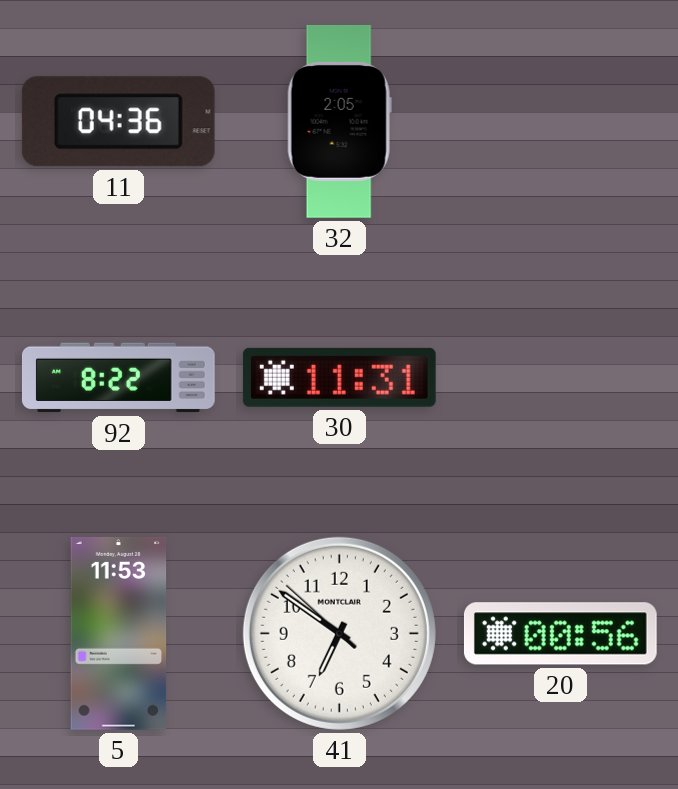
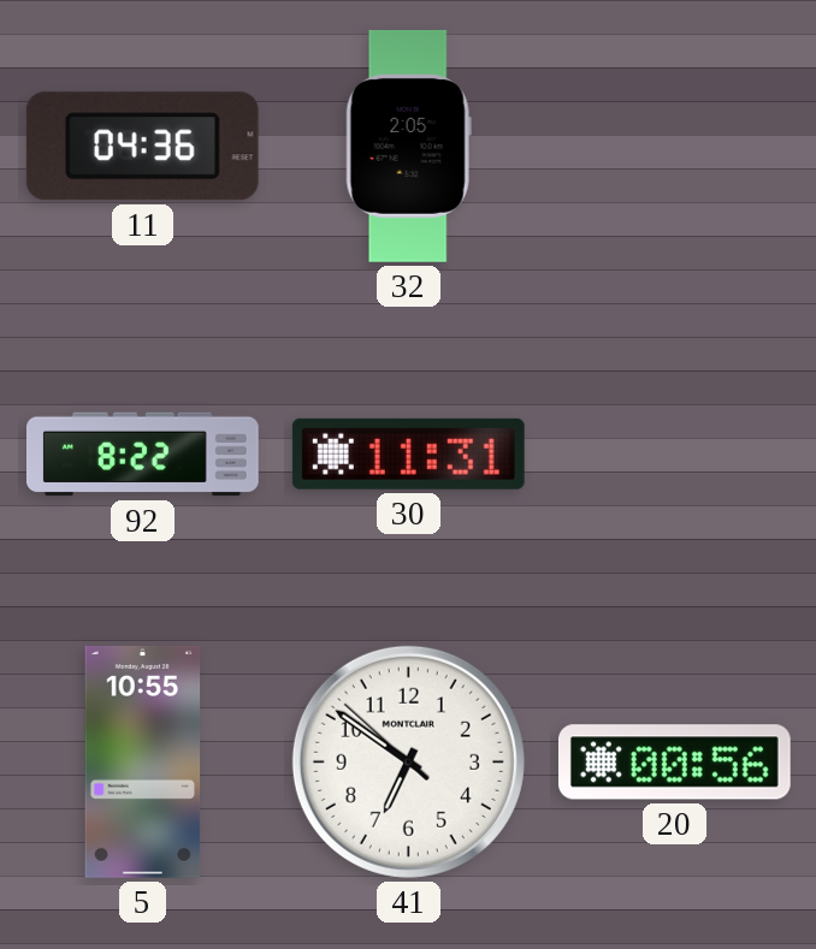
5: 11:53 -> 10:55 (143, 761)
